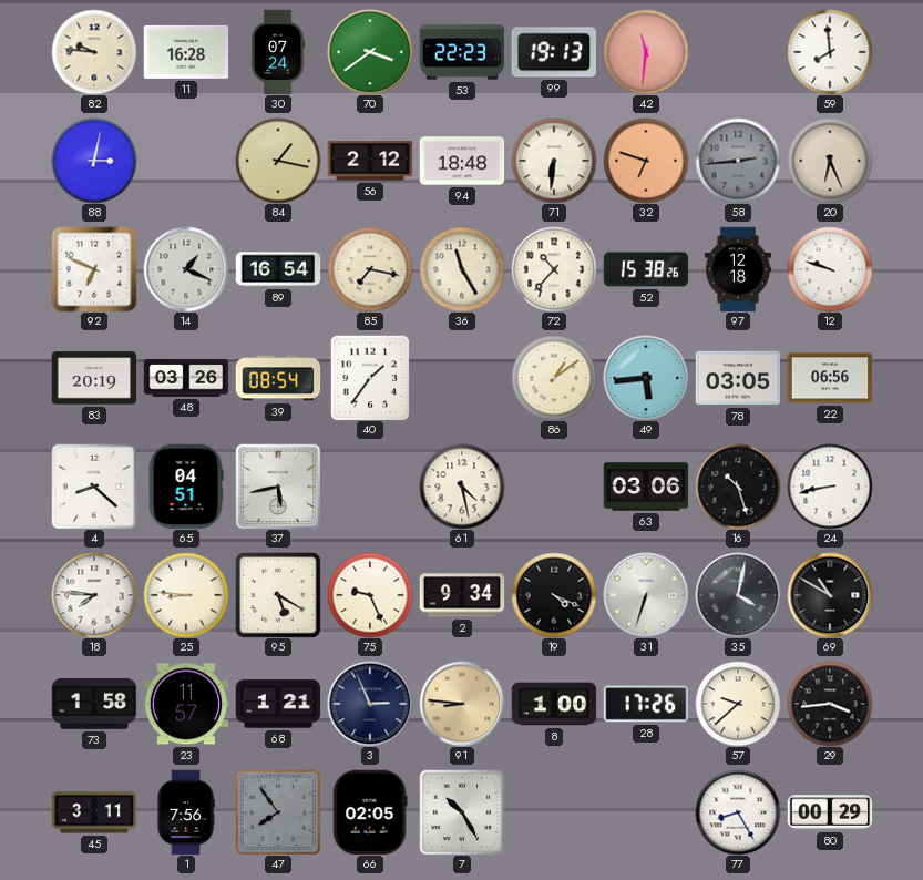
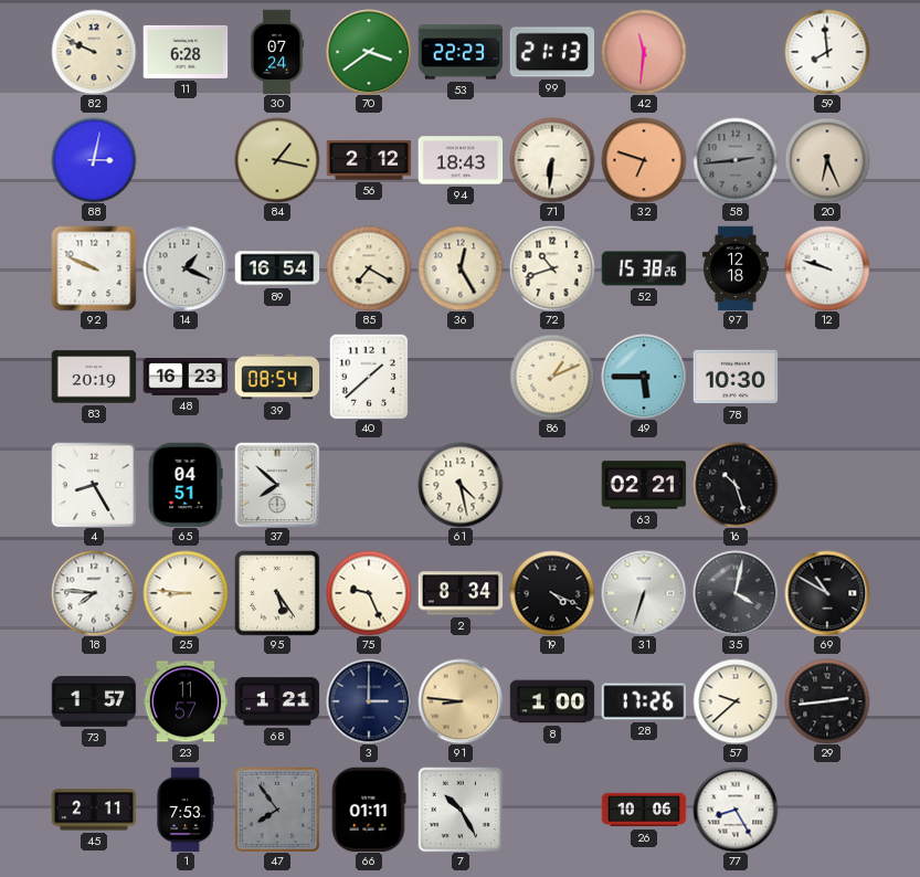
82: 9:46 -> 9:49 (94, 52)
11: 16:28 -> 6:28 (186, 52)
99: 19:13 -> 21:13 (551, 52)
94: 18:48 -> 18:43 (461, 160)
92: 6:49 -> 9:49 (94, 268)
85: 7:17 -> 7:20 (369, 268)
36: 11:25 -> 12:25 (461, 268)
72: 10:37 -> 10:42 (552, 268)
48: 03:26 -> 16:23 (186, 378)
40: 1:36 -> 1:38 (369, 377)
86: 1:09 -> 1:11 (552, 377)
49: 5:44 -> 5:45 (644, 377)
78: 03:05 -> 10:30 (736, 377)
22: 06:56 -> none (830, 378)
4: 8:22 -> 8:25 (94, 485)
37: 5:43 -> 7:52 (277, 485)
63: 03:06 -> 02:21 (644, 485)
24: 8:43 -> none (830, 487)
95: 5:20 -> 5:24 (277, 593)
2: 9:34 -> 8:34 (461, 593)
73: 1:58 -> 1:57 (94, 702)
3: 2:56 -> 3:00 (369, 701)
29: 3:44 -> 2:44 (827, 701)
45: 3:11 -> 2:11 (94, 810)
1: 7:56 -> 7:53 (186, 810)
66: 02:05 -> 01:11 (369, 810)
26: none -> 10:06 (644, 810)
80: 00:29 -> none (830, 812)
